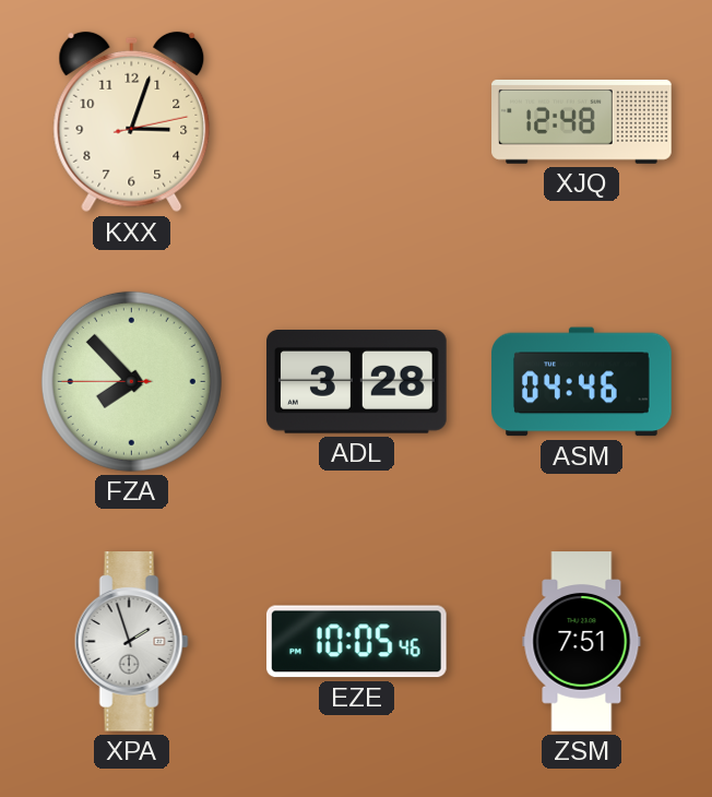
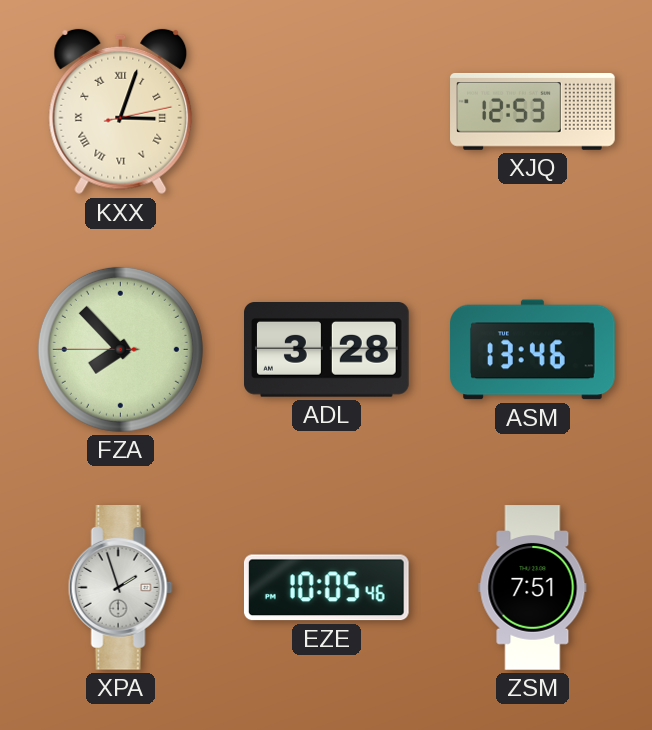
KXX numerals: Arabic -> Roman (121, 112)
XJQ: 12:48 -> 12:53 (533, 111)
ASM: 04:46 -> 13:46 (533, 350)
